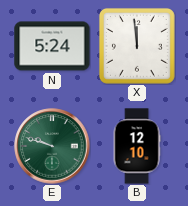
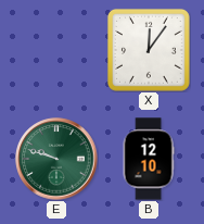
N: 5:24 -> none (52, 46)
X: 11:59 -> 12:06 (149, 50)
